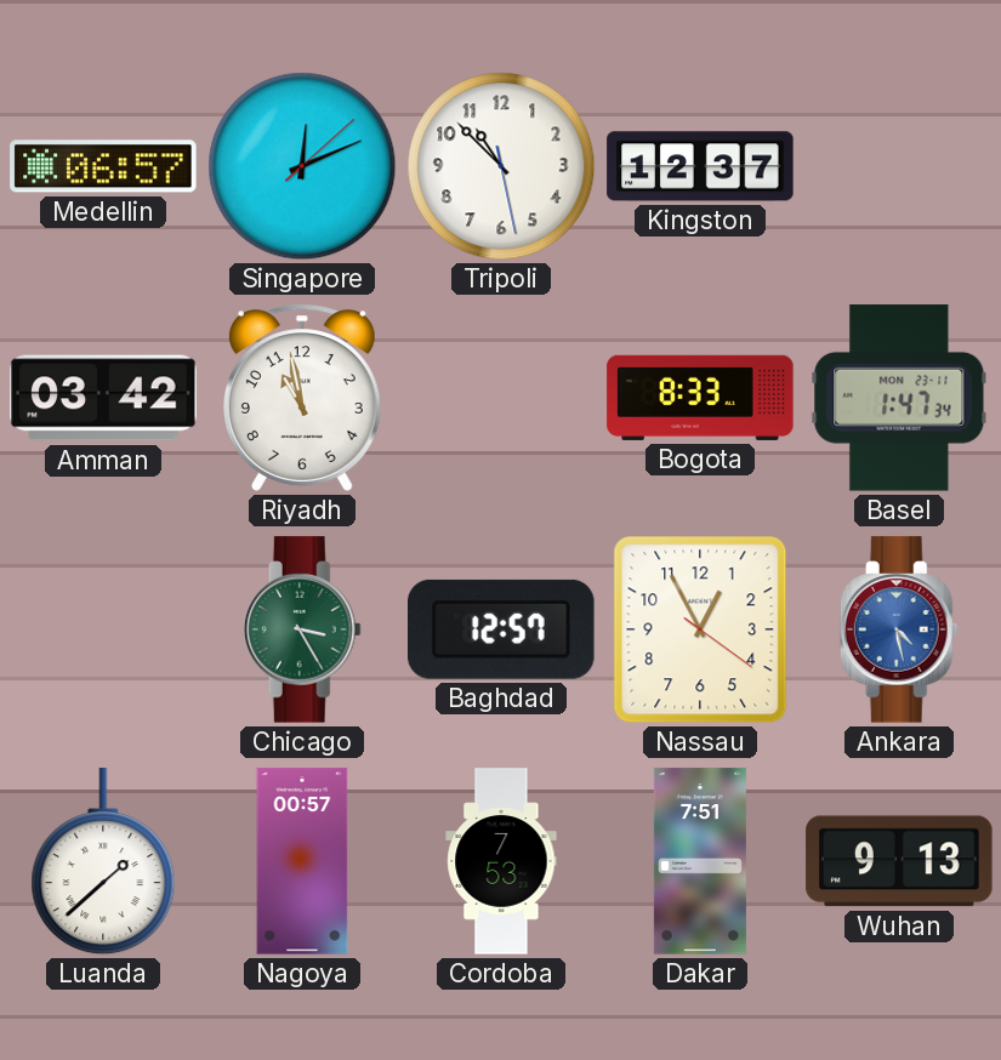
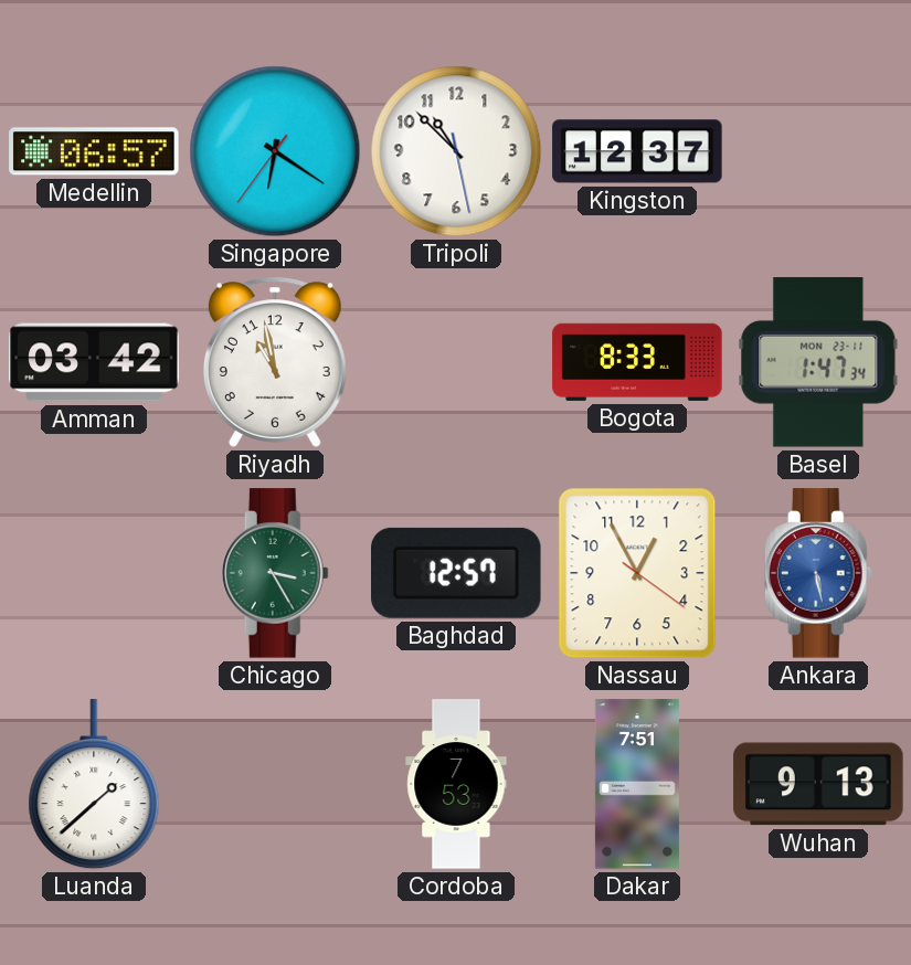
Singapore: 12:11 -> 6:20 (275, 151)
Ankara: 4:28 -> 5:28 (818, 573)
Nagoya: 00:57 -> none (302, 861)
